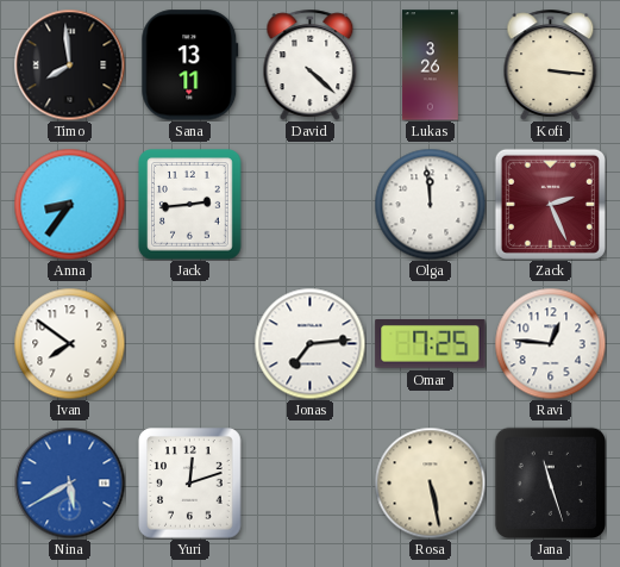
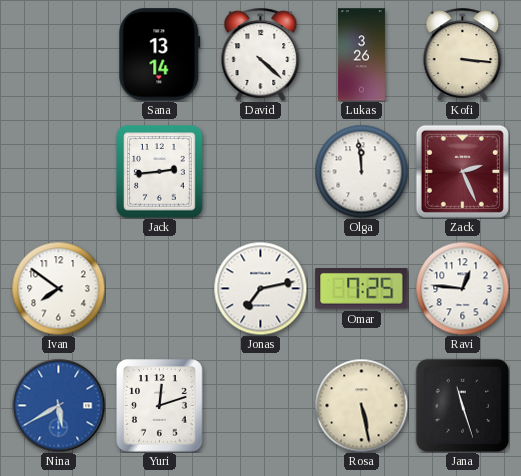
Timo: 7:59 -> none (69, 64)
Sana: 13:11 -> 13:14 (160, 55)
Anna: 8:36 -> none (69, 204)
Jonas: 7:14 -> 7:13 (260, 288)
